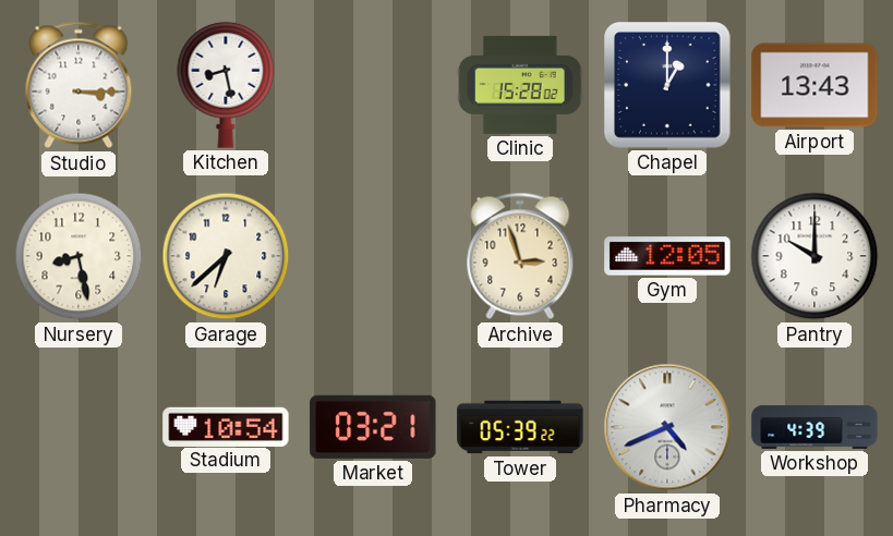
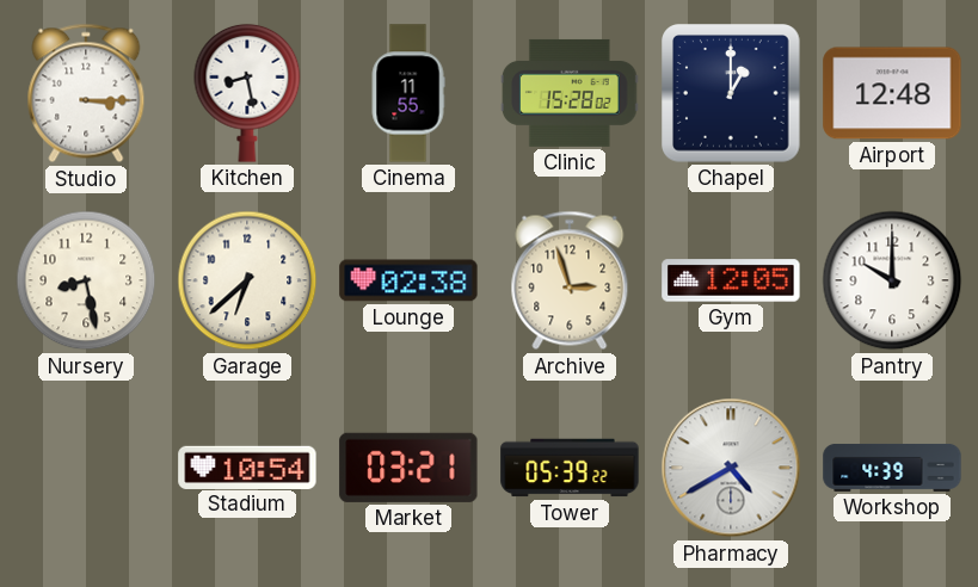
Cinema: none -> 11:55 (408, 93)
Airport: 13:43 -> 12:48 (892, 93)
Lounge: none -> 02:38 (408, 280)
Pharmacy: 4:41 -> 4:40 (731, 468)
